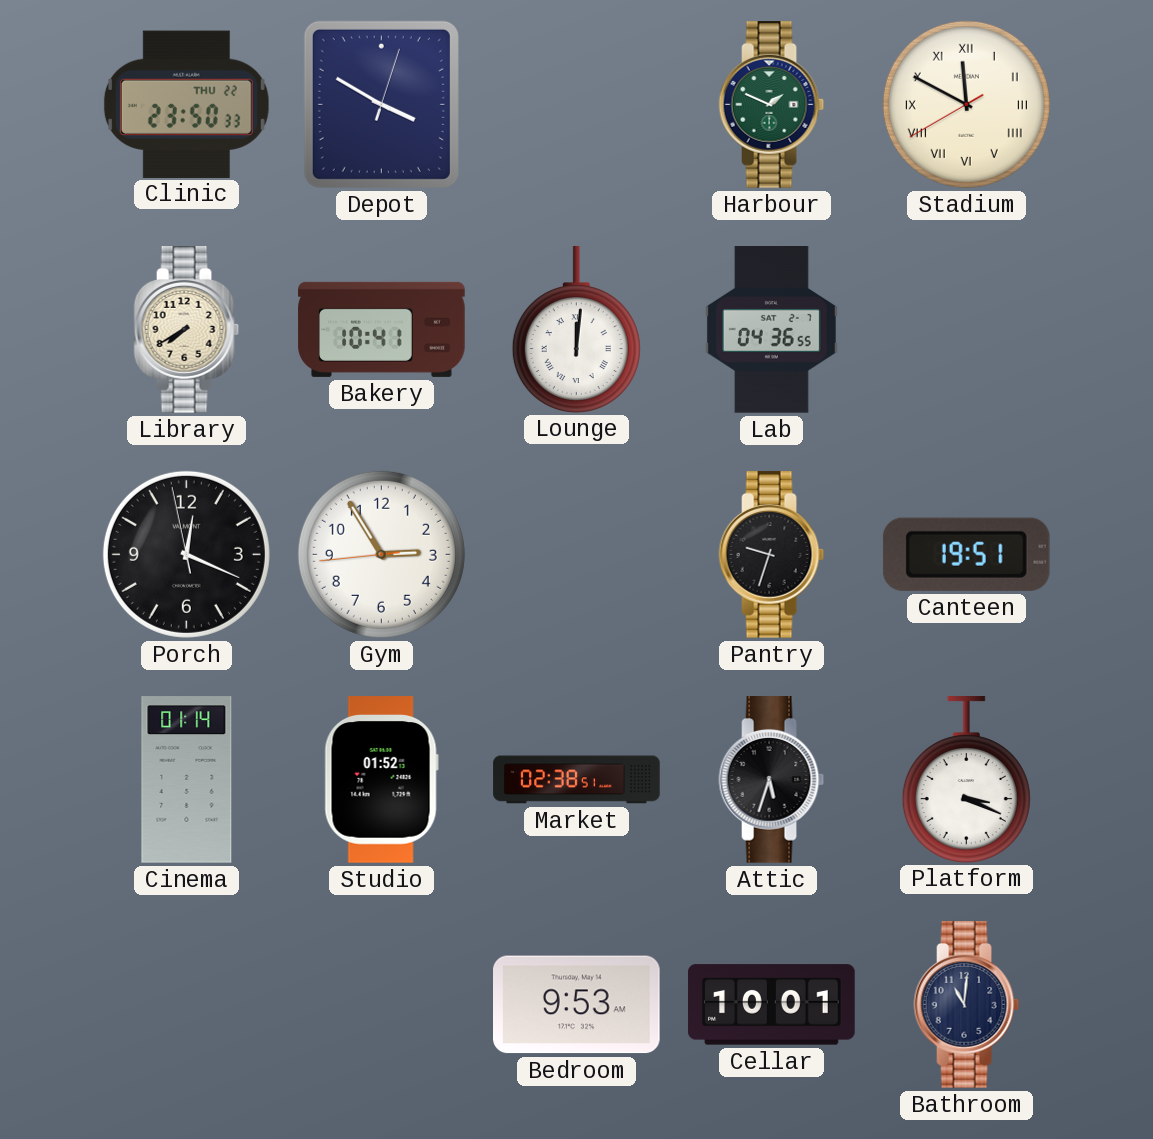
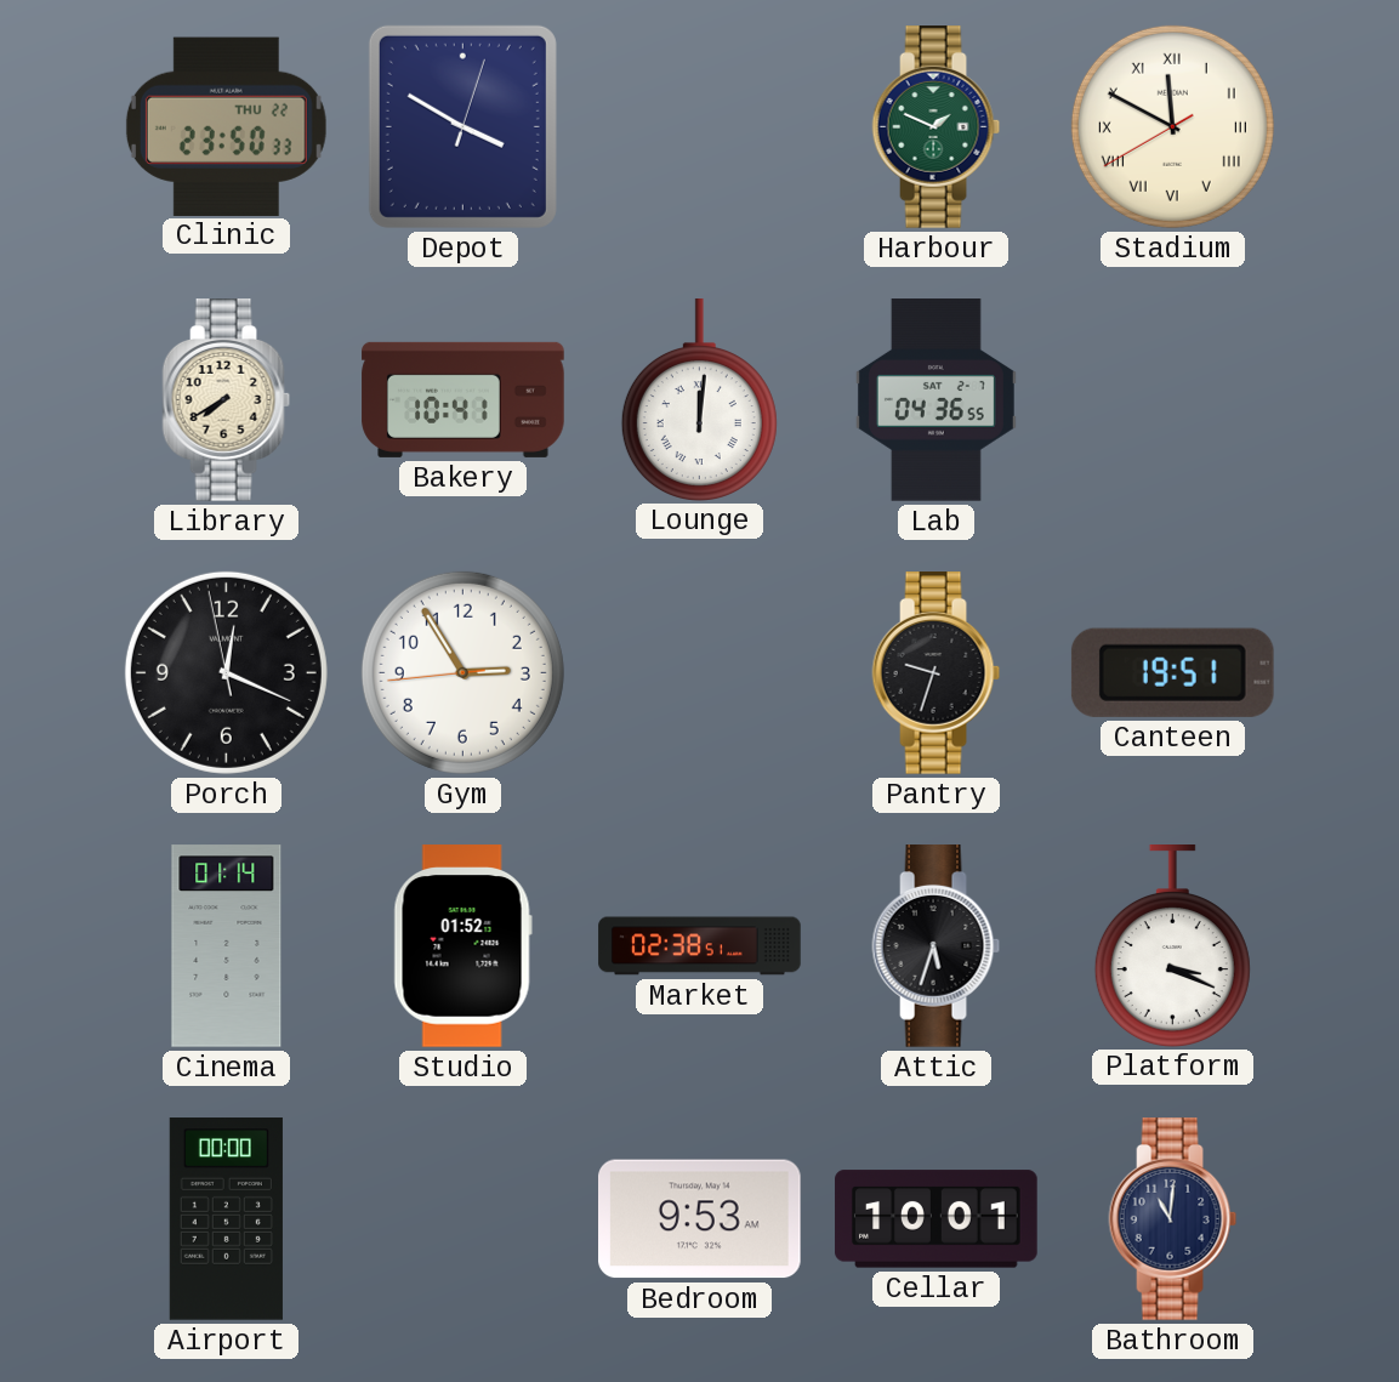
Airport: none -> 00:00 (226, 1219)
